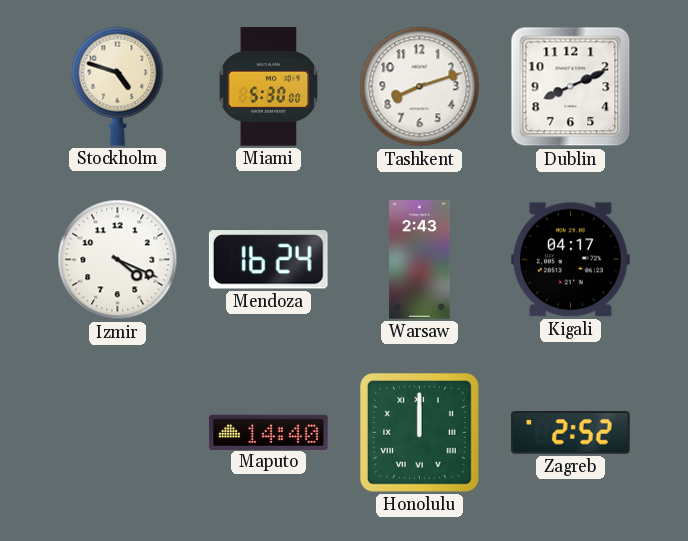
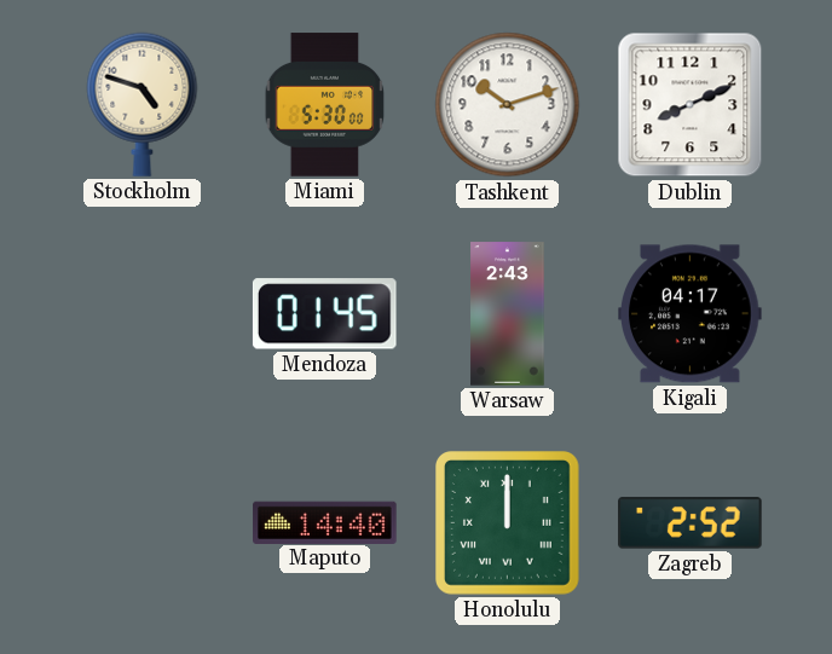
Tashkent: 8:12 -> 10:12 (508, 105)
Izmir: 4:19 -> none (118, 260)
Mendoza: 16:24 -> 01:45 (324, 314)
